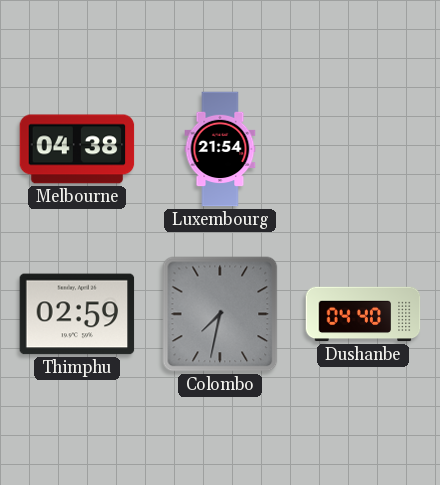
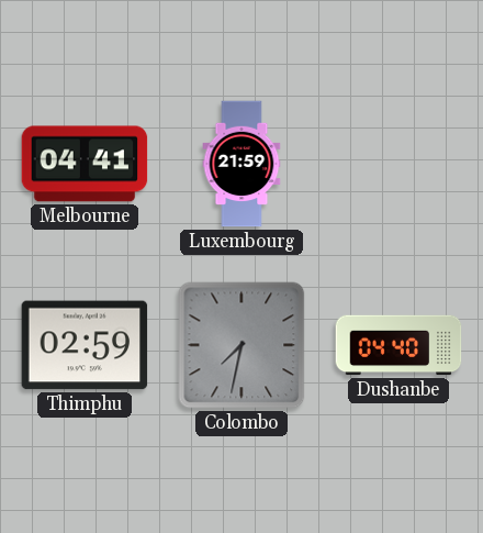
Melbourne: 04:38 -> 04:41 (85, 164)
Luxembourg: 21:54 -> 21:59 (241, 164)
